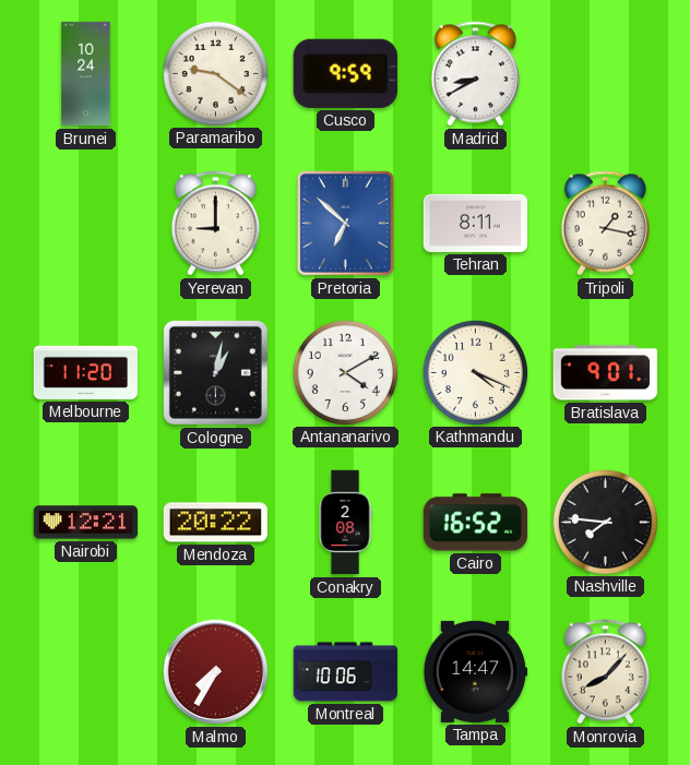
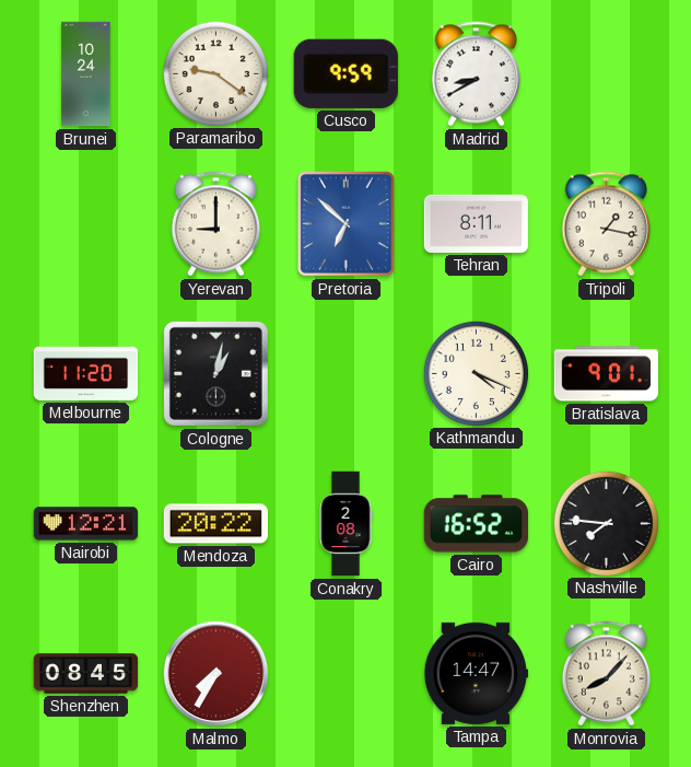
Antananarivo: 4:10 -> none (345, 372)
Shenzhen: none -> 08:45 (86, 674)
Montreal: 10:06 -> none (346, 672)
